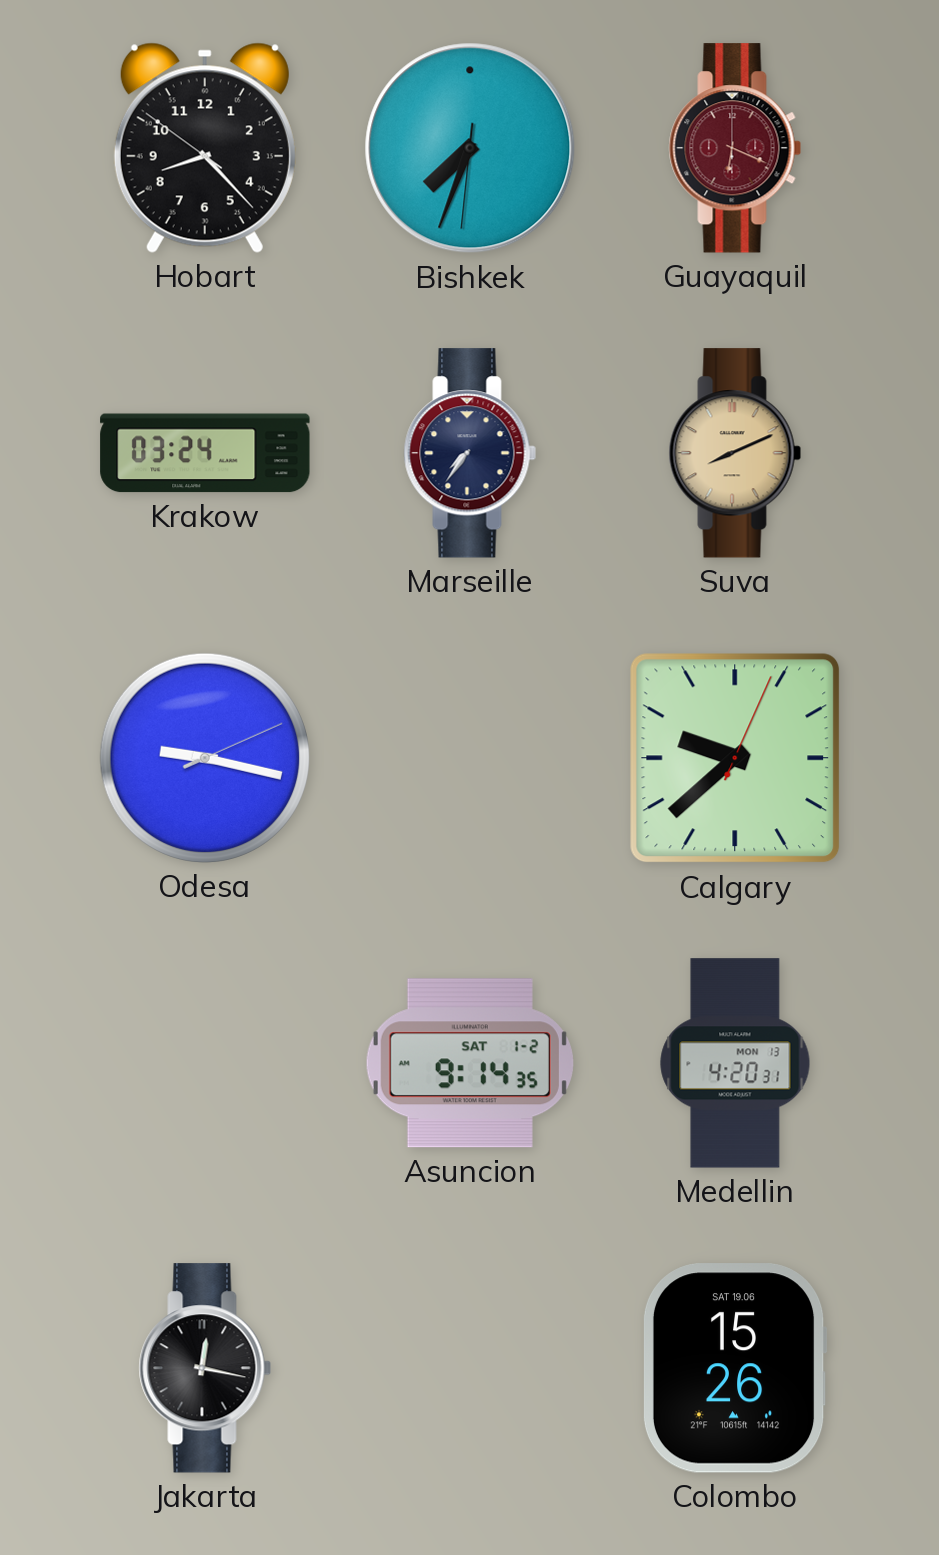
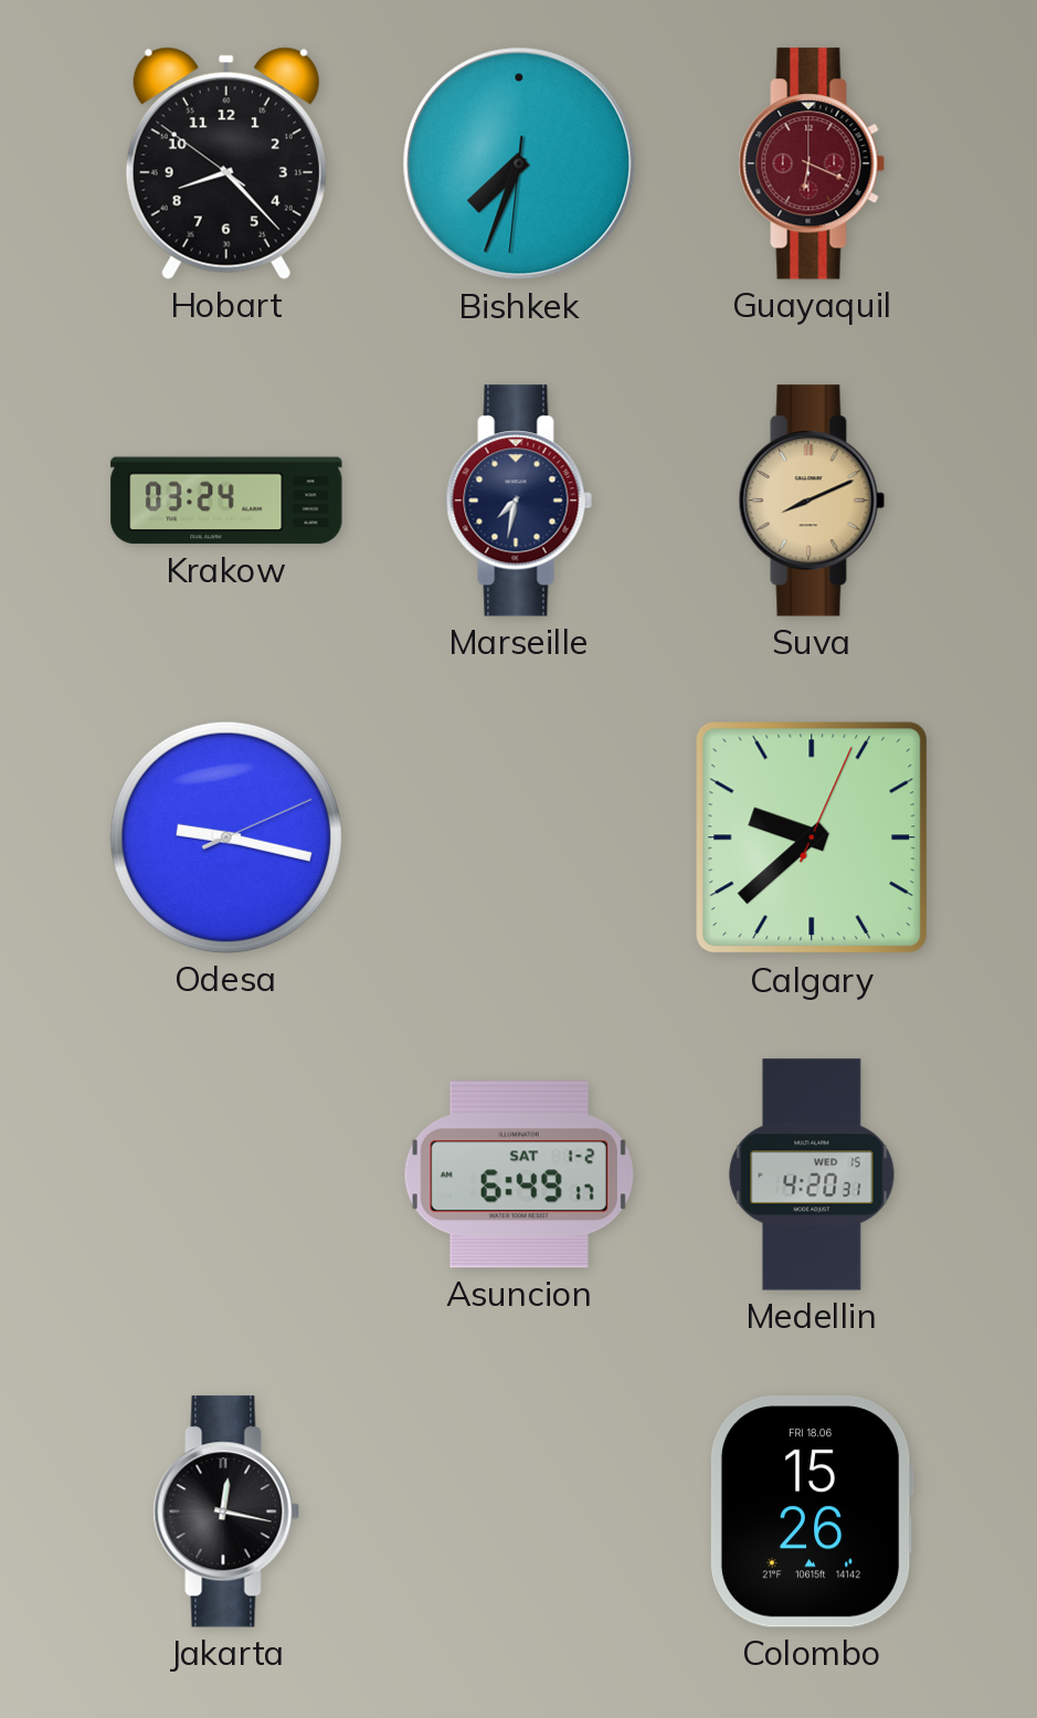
Marseille: 7:36 -> 7:32 (519, 500)
Asuncion: 9:14 -> 6:49 (519, 1174)
Medellin date: MON 13 -> WED 15 (812, 1174)
Colombo date: SAT 19.06 -> FRI 18.06 (812, 1511)
